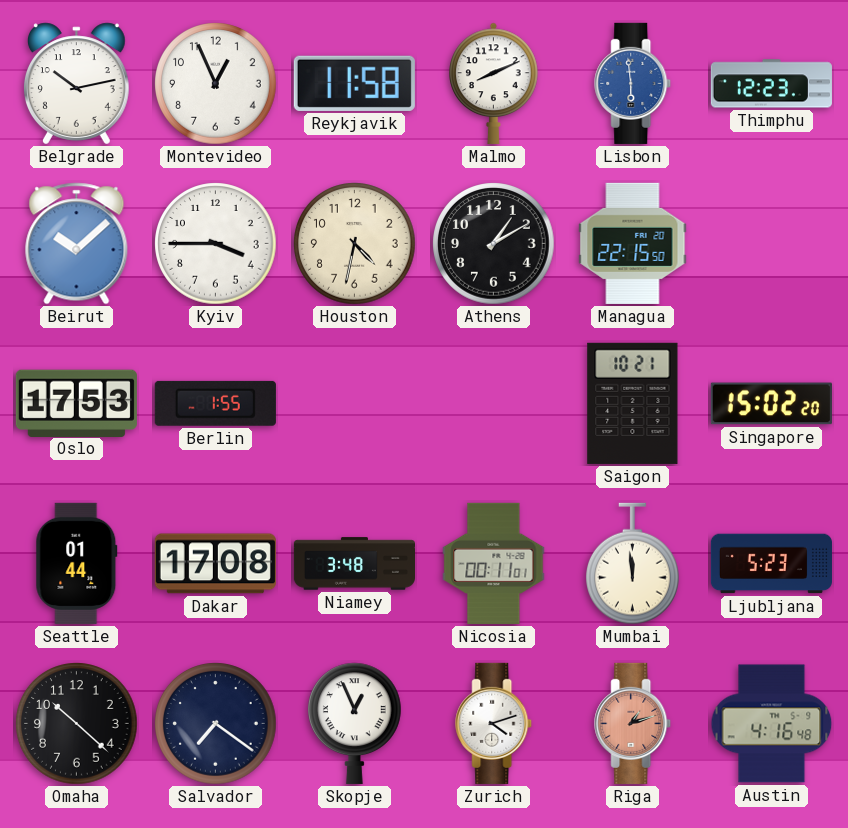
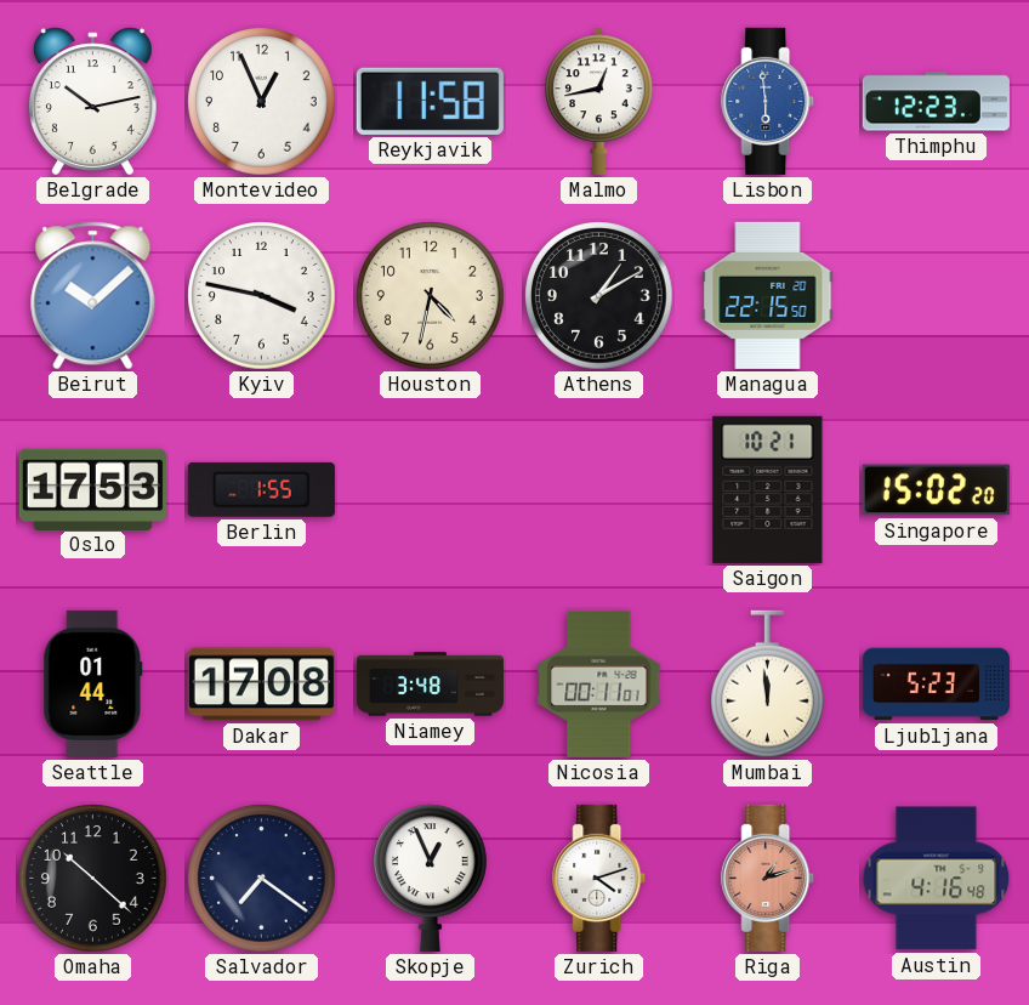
Malmo: 8:11 -> 12:43 (599, 101)
Kyiv: 3:45 -> 3:47 (262, 296)
